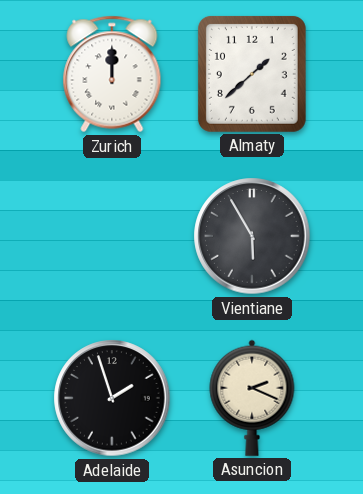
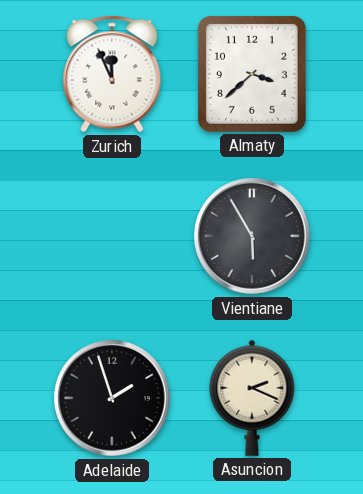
Zurich: 12:00 -> 11:56 (112, 74)
Almaty: 1:38 -> 3:38 (252, 74)
